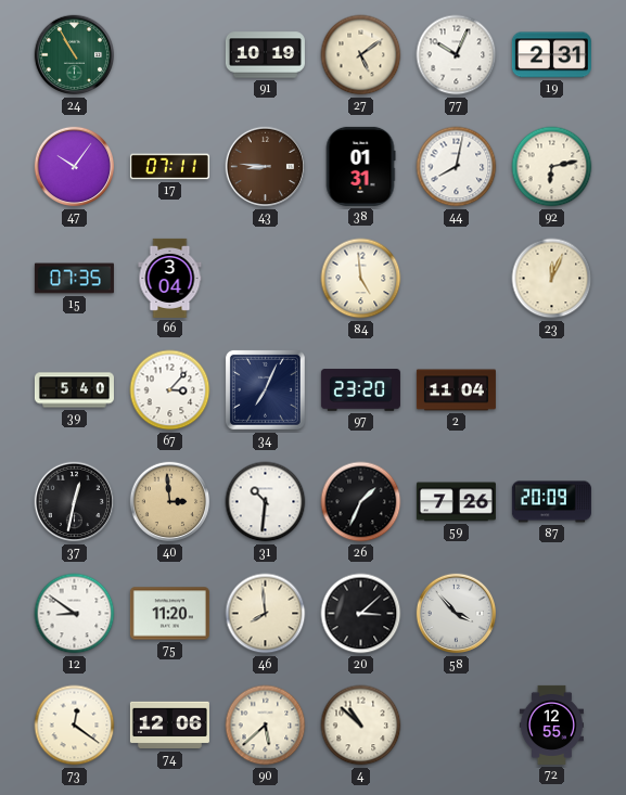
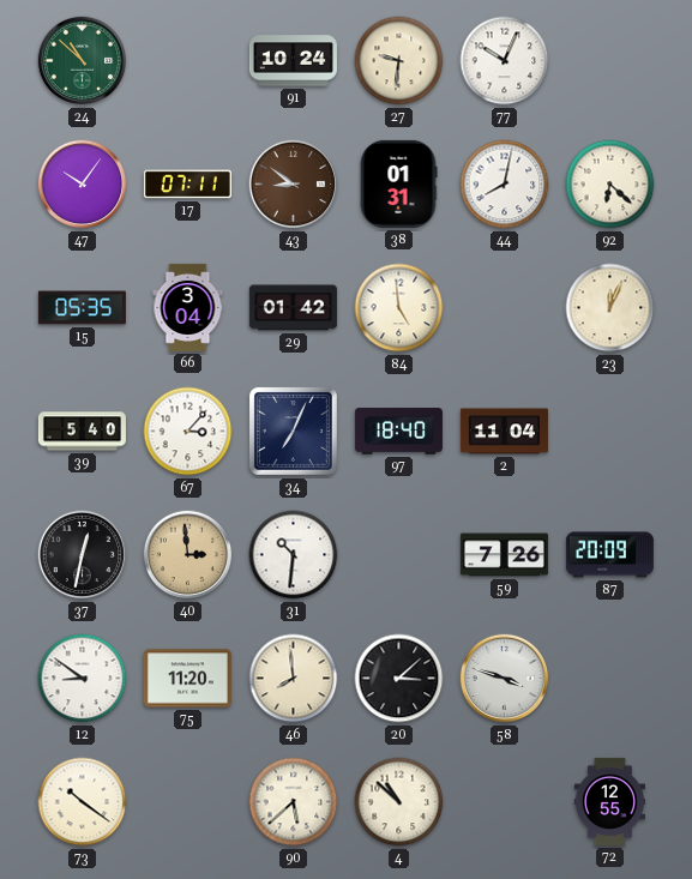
24: 10:55 -> 10:52 (83, 61)
91: 10:19 -> 10:24 (293, 61)
27: 5:09 -> 9:31 (399, 61)
19: 2:31 -> none (551, 55)
43: 8:46 -> 8:51 (294, 185)
92: 6:13 -> 6:22 (610, 185)
15: 07:35 -> 05:35 (82, 308)
29: none -> 01:42 (293, 308)
97: 23:20 -> 18:40 (398, 432)
26: 1:34 -> none (361, 502)
58: 3:53 -> 3:48 (505, 679)
73: 12:21 -> 10:21 (83, 802)
74: 12:06 -> none (169, 726)
